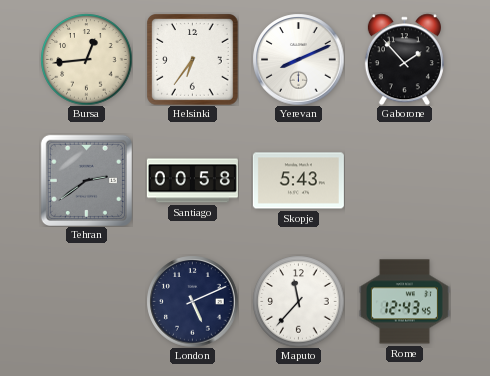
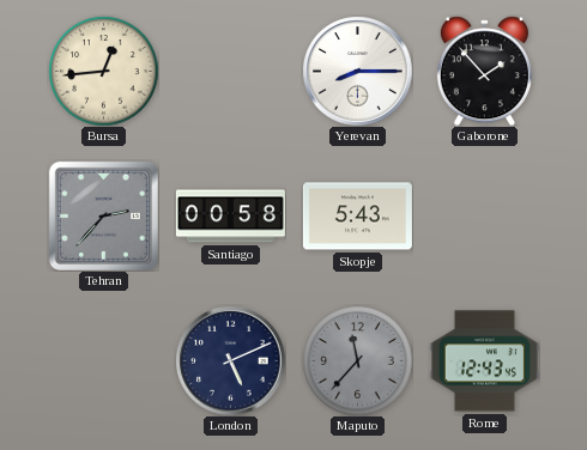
Helsinki: 6:36 -> none (193, 60)
Yerevan: 8:11 -> 8:15 (357, 71)
Tehran: 2:39 -> 2:37 (103, 215)
Maputo dial: white -> grey (357, 360)
